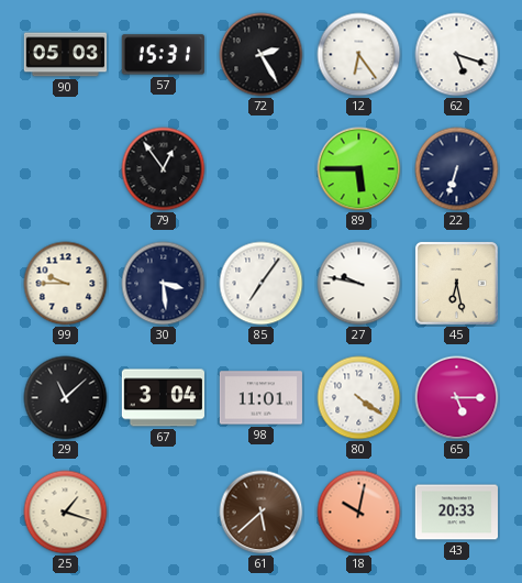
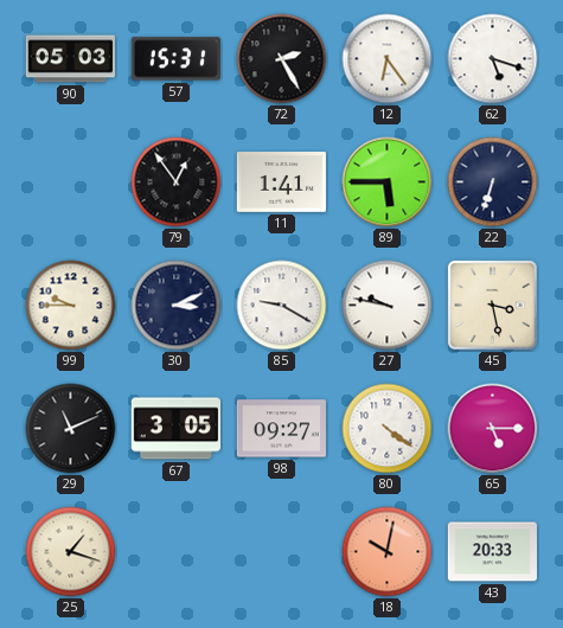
11: none -> 1:41 (281, 182)
30: 3:29 -> 3:11 (177, 306)
85: 7:06 -> 9:20 (282, 306)
45: 6:28 -> 3:28 (492, 305)
29: 11:08 -> 11:11 (71, 429)
67: 3:04 -> 3:05 (175, 429)
98: 11:01 -> 09:27 (281, 429)
61: 5:38 -> none (262, 513)
